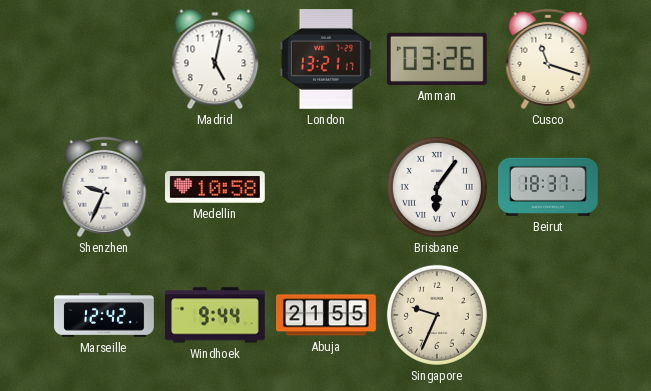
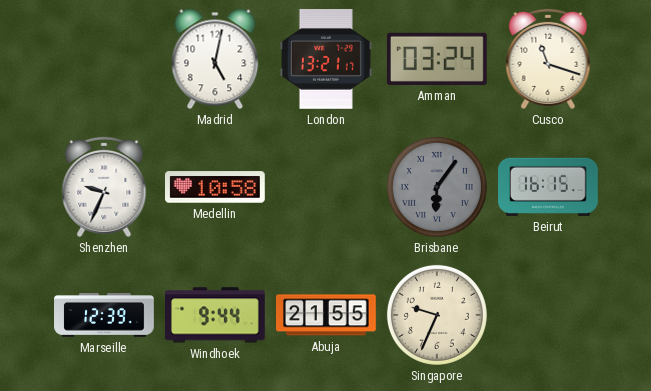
Amman: 03:26 -> 03:24 (437, 59)
Brisbane dial: white -> grey (437, 187)
Beirut: 18:37 -> 16:15 (549, 187)
Marseille: 12:42 -> 12:39 (104, 316)
